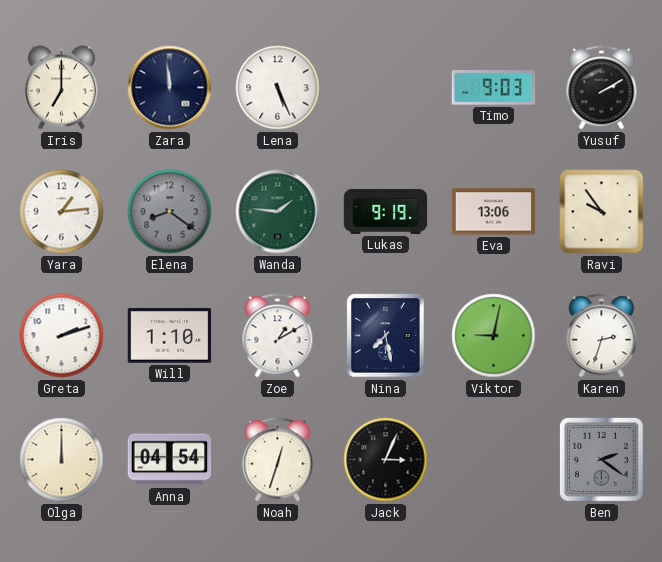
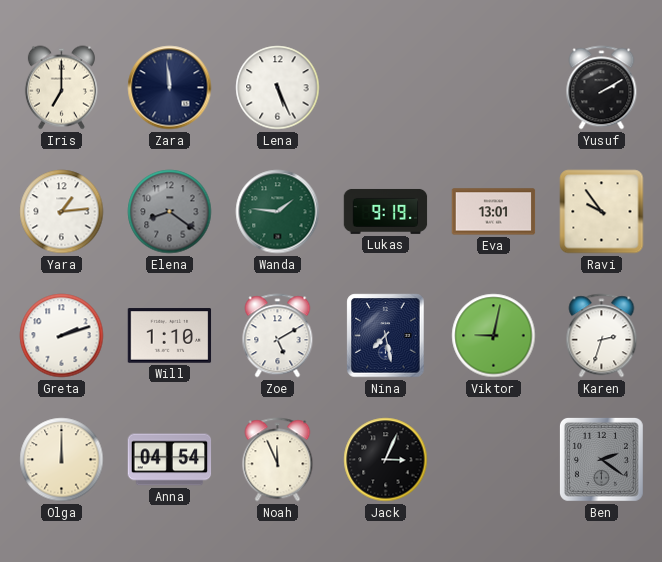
Timo: 9:03 -> none (494, 88)
Eva: 13:06 -> 13:01 (494, 212)
Zoe: 1:10 -> 5:10 (278, 336)
Noah: 12:33 -> 11:56 (278, 460)
